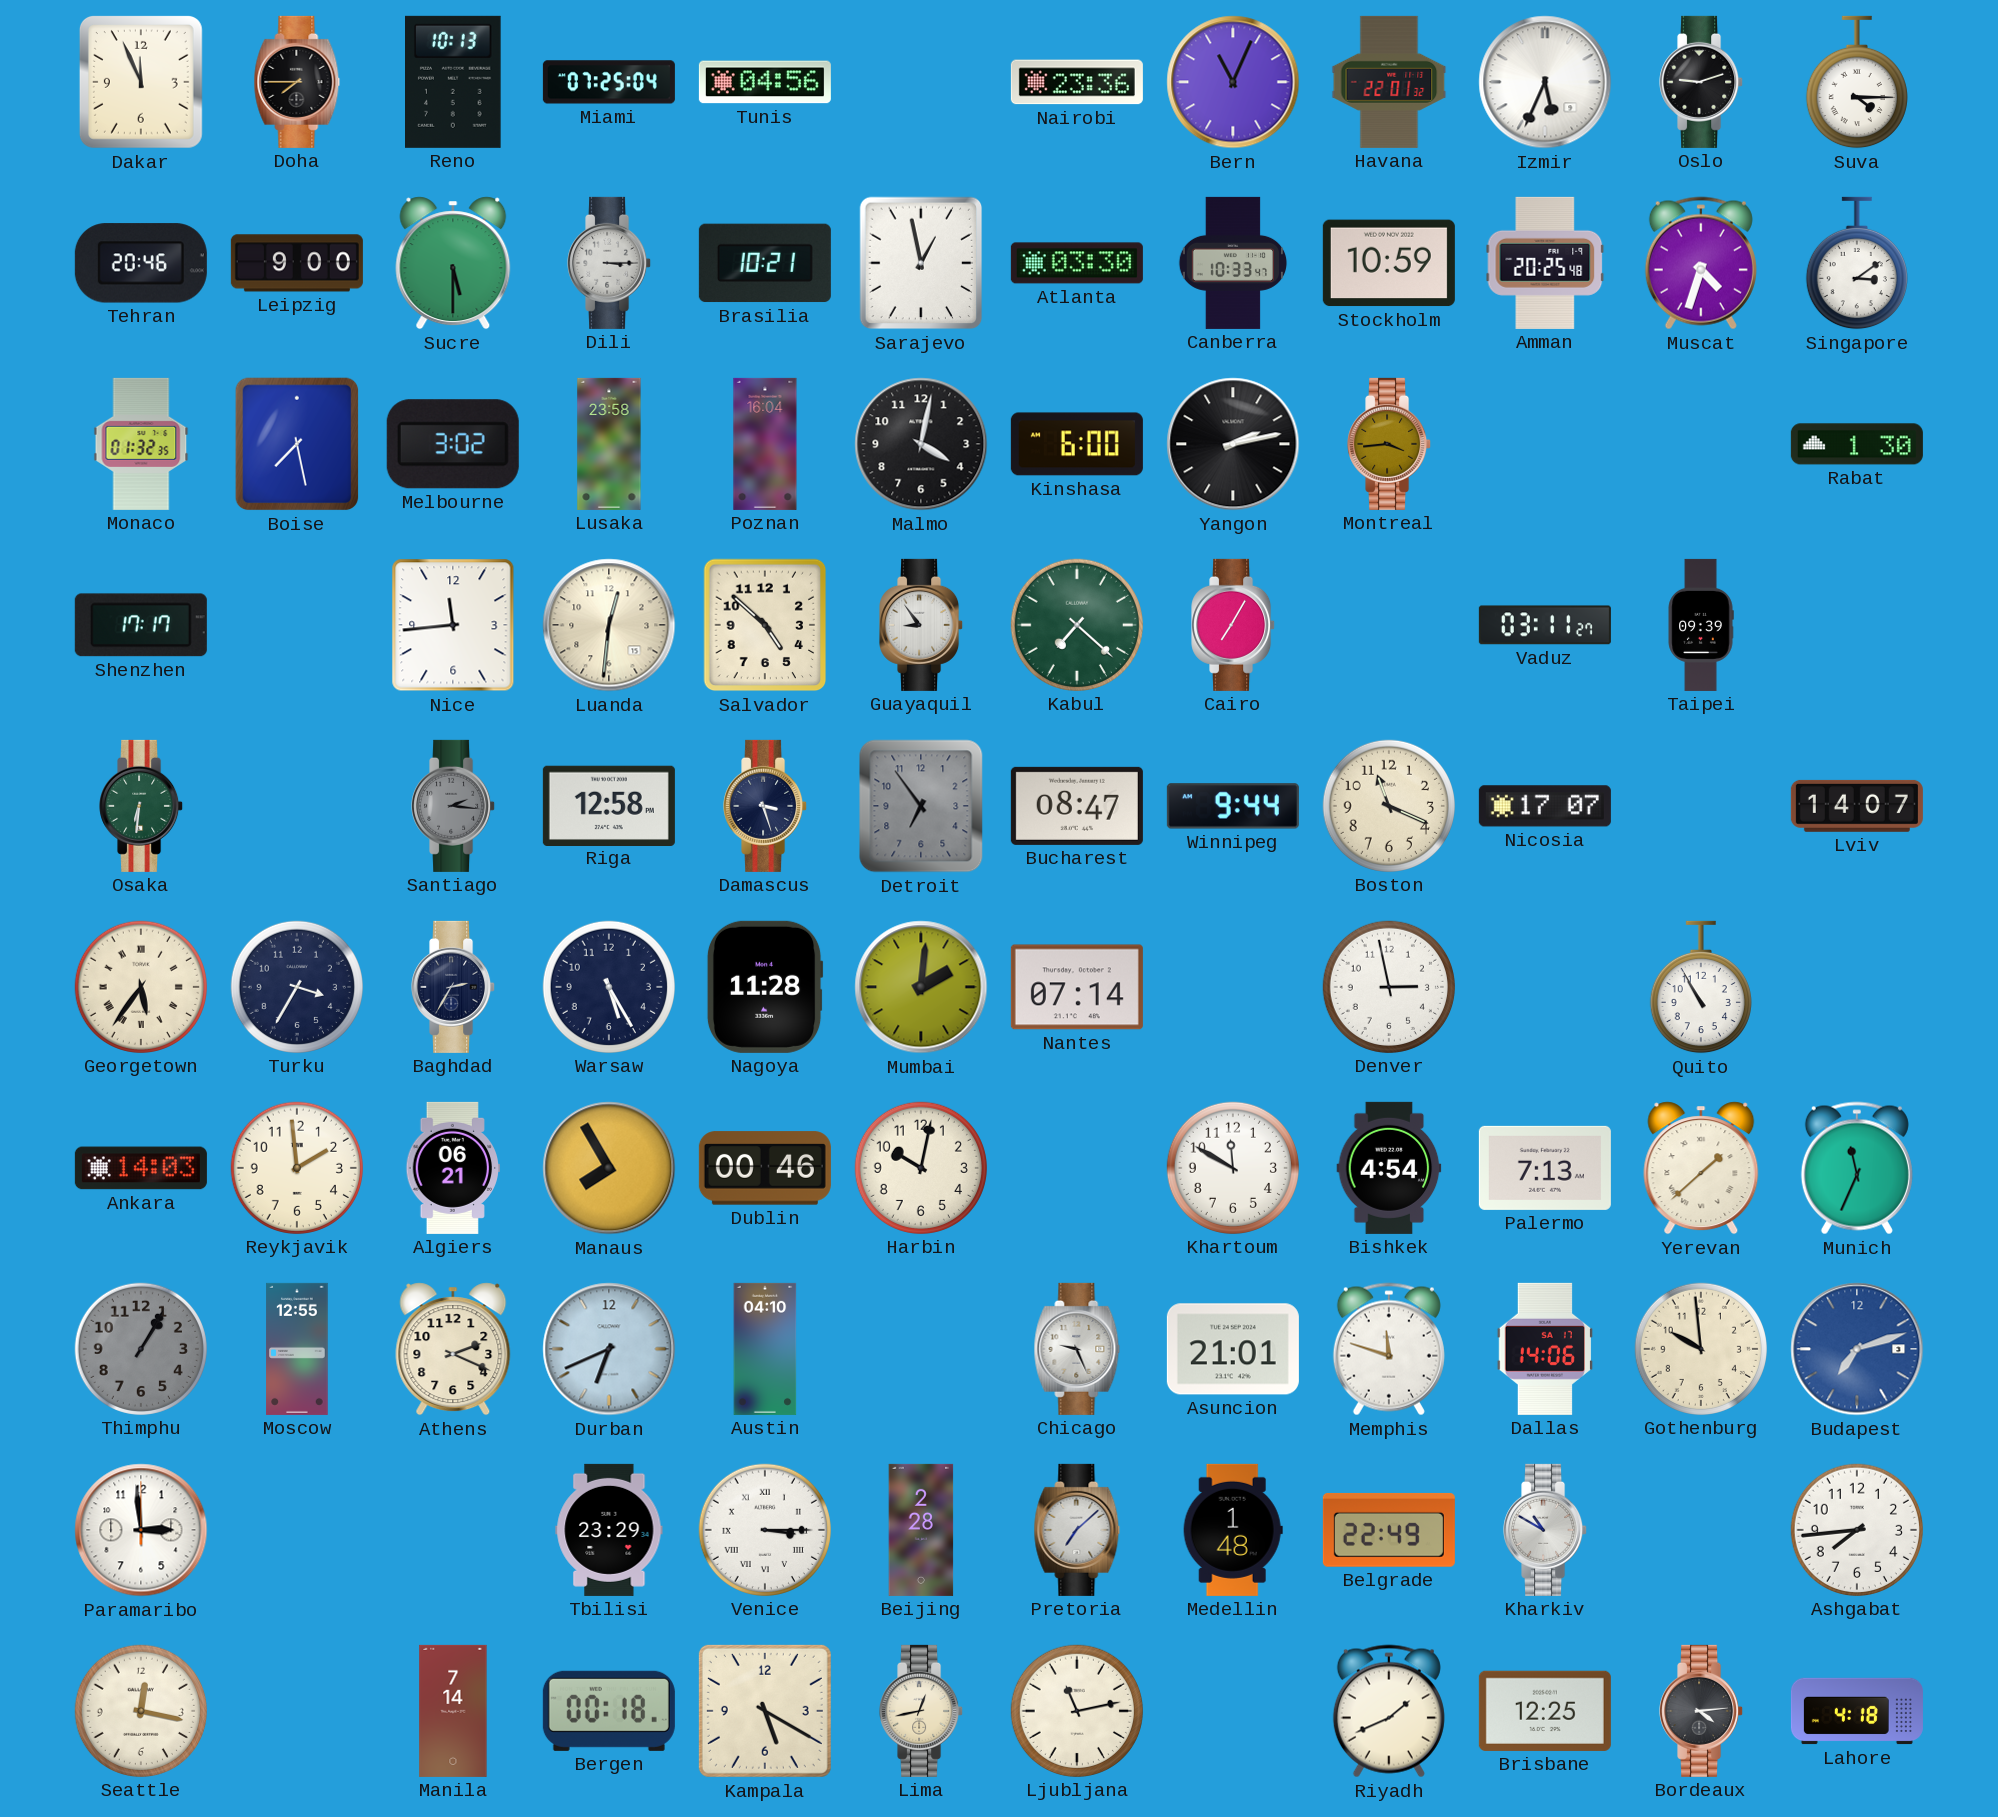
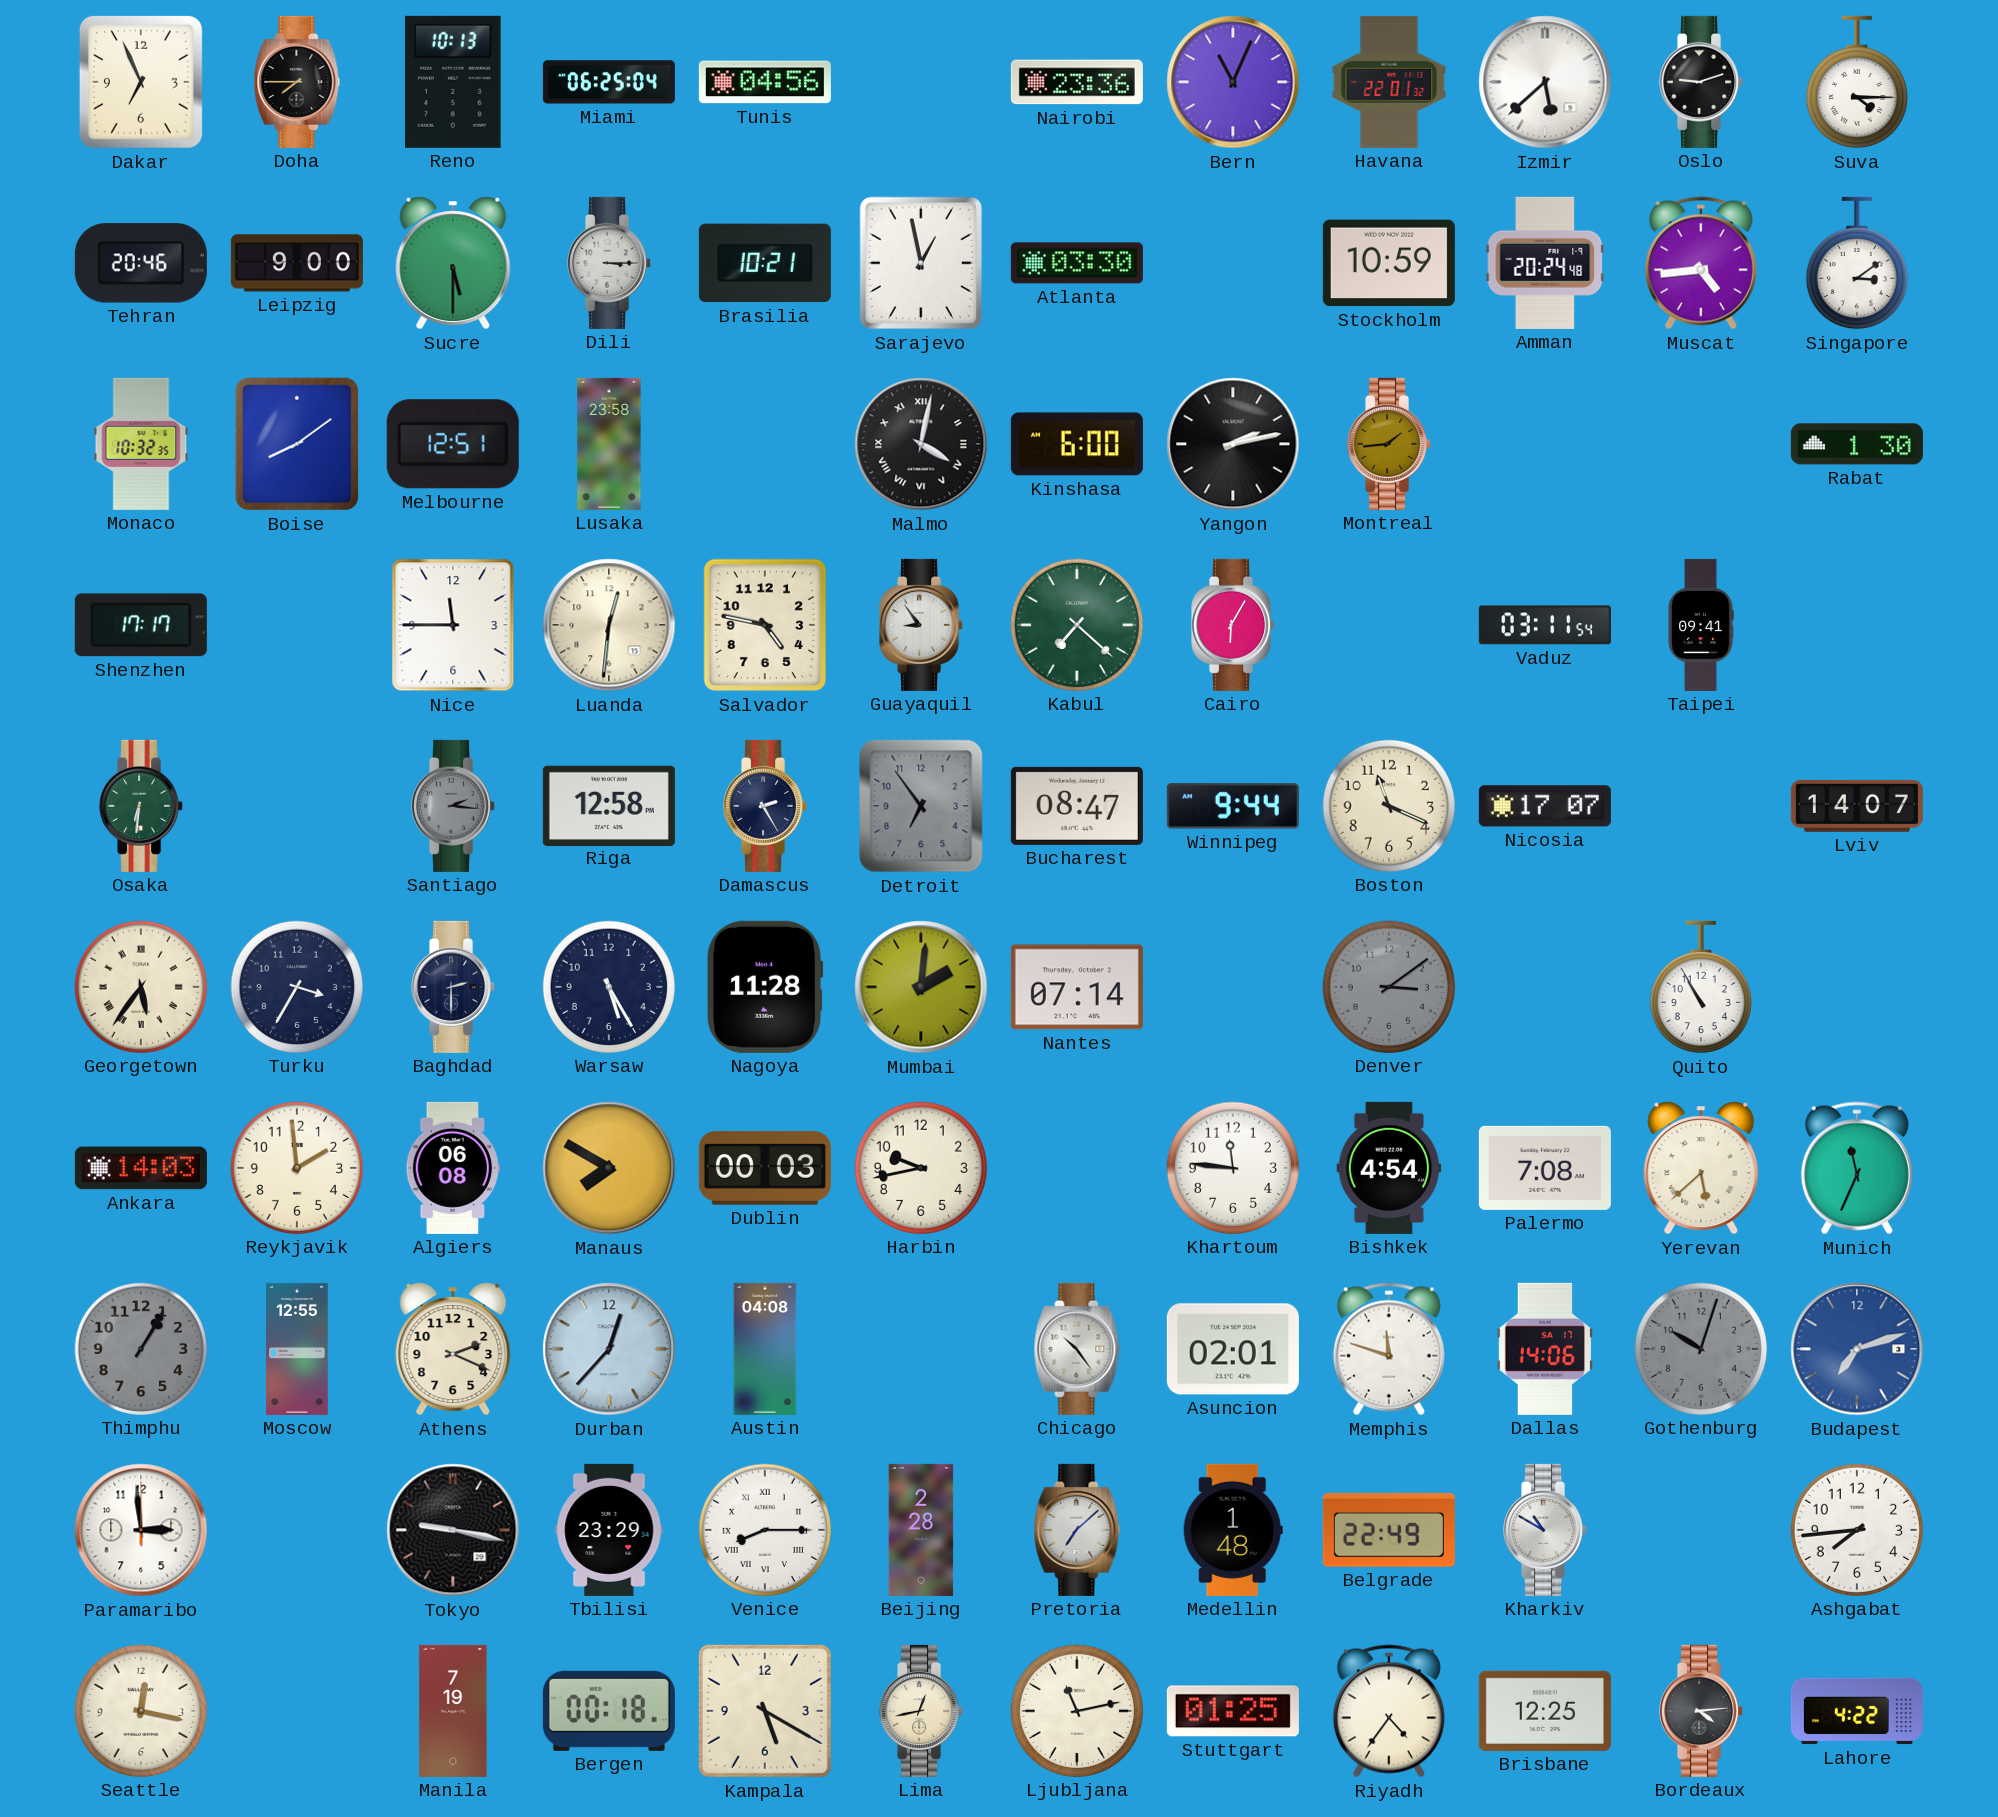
Dakar: 11:56 -> 6:56 (141, 82)
Miami: 07:25 -> 06:25 (609, 82)
Izmir: 5:34 -> 5:38 (1545, 82)
Canberra: 10:33 -> none (1233, 263)
Amman: 20:25 -> 20:24 (1545, 263)
Muscat: 4:33 -> 4:44 (1701, 263)
Monaco: 01:32 -> 10:32 (141, 444)
Boise: 7:28 -> 8:09 (297, 444)
Melbourne: 3:02 -> 12:51 (453, 444)
Poznan: 16:04 -> none (765, 444)
Malmo numerals: Arabic -> Roman (921, 444)
Montreal: 3:44 -> 1:44 (1390, 444)
Nice: 11:44 -> 11:45 (453, 625)
Salvador: 4:52 -> 4:47 (765, 625)
Cairo: 7:05 -> 6:05 (1234, 625)
Vaduz: 03:11:27 -> 03:11:54 (1545, 625)
Taipei: 09:39 -> 09:41 (1701, 625)
Damascus: 3:27 -> 2:25 (766, 806)
Baghdad: 2:35 -> 2:30 (454, 987)
Denver: 2:58 -> 3:09 (1389, 987)
Denver dial: white -> grey (1389, 987)
Algiers: 06:21 -> 06:08 (453, 1168)
Manaus: 7:55 -> 7:50 (609, 1168)
Dublin: 00:46 -> 00:03 (765, 1168)
Harbin: 10:02 -> 9:43 (921, 1168)
Khartoum: 11:50 -> 11:46 (1233, 1168)
Palermo: 7:13 -> 7:08 (1545, 1168)
Yerevan: 1:38 -> 5:38 (1701, 1168)
Durban: 6:41 -> 12:37 (609, 1349)
Austin: 04:10 -> 04:08 (765, 1349)
Chicago: 9:26 -> 10:24 (1077, 1349)
Asuncion: 21:01 -> 02:01 (1233, 1349)
Gothenburg: 9:59 -> 10:03 (1701, 1349)
Gothenburg dial: cream -> grey (1701, 1349)
Tokyo: none -> 9:17 (453, 1530)
Venice: 3:15 -> 8:15 (765, 1530)
Manila: 7:14 -> 7:19 (453, 1711)
Stuttgart: none -> 01:25 (1233, 1711)
Riyadh: 1:41 -> 4:36 (1389, 1711)
Lahore: 4:18 -> 4:22 (1857, 1711)
